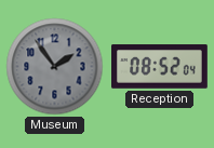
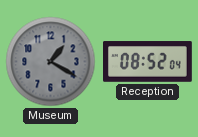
Museum: 1:54 -> 1:20 (51, 62)
